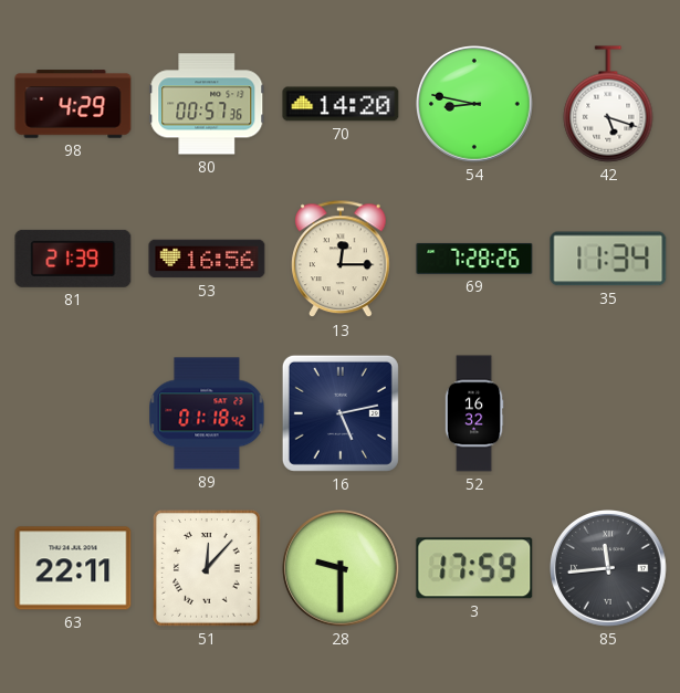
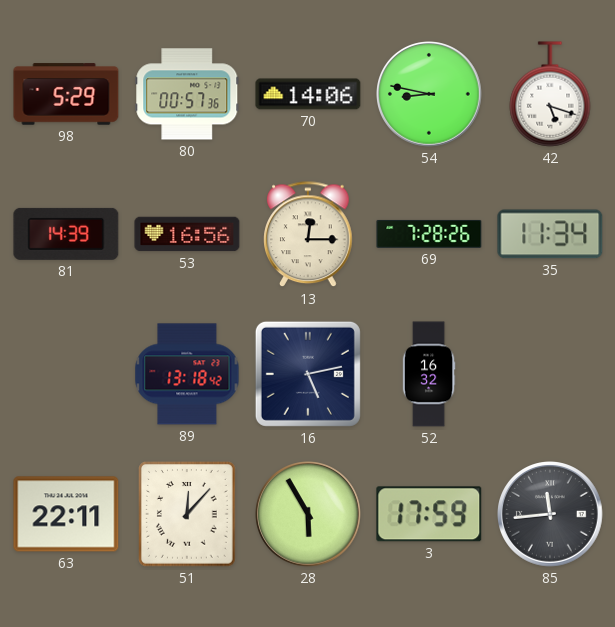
98: 4:29 -> 5:29 (66, 94)
70: 14:20 -> 14:06 (308, 94)
81: 21:39 -> 14:39 (66, 234)
89: 01:18 -> 13:18 (187, 374)
28: 9:30 -> 5:55 (309, 515)
